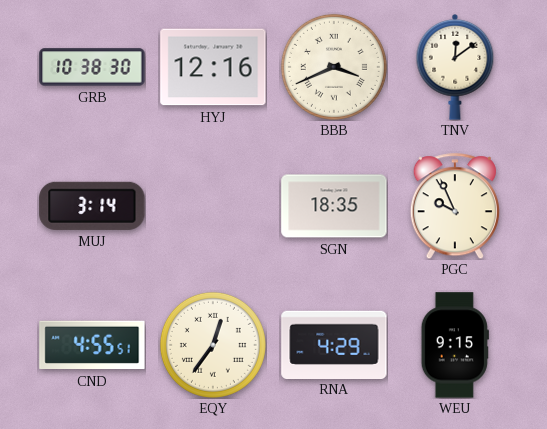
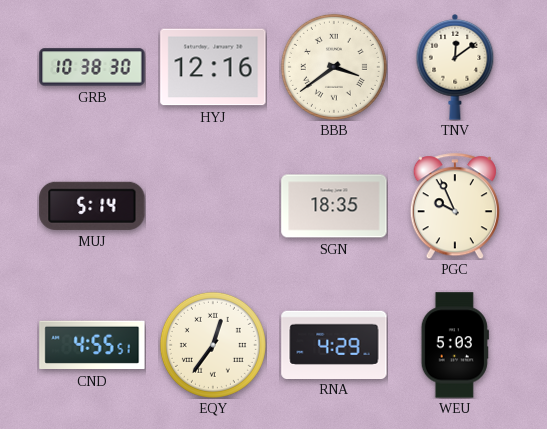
BBB: 3:41 -> 3:39 (334, 67)
MUJ: 3:14 -> 5:14 (92, 206)
WEU: 9:15 -> 5:03 (455, 345)
